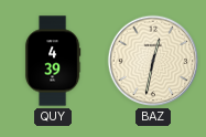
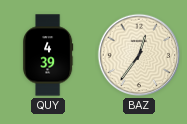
BAZ: 12:32 -> 12:36 (139, 55)
